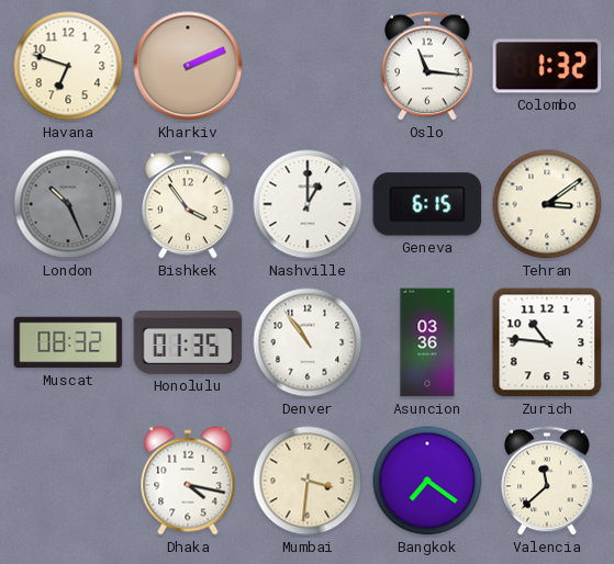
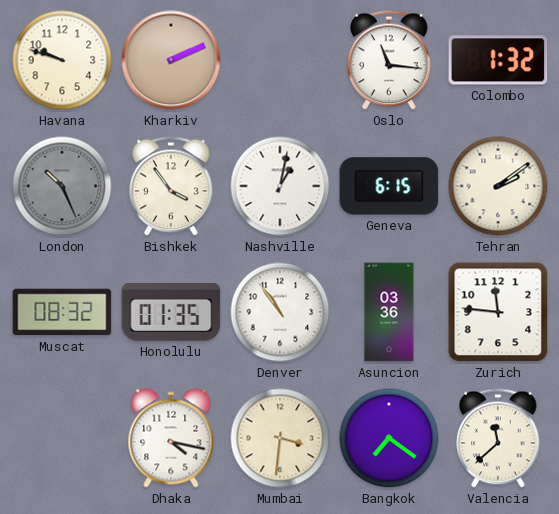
Havana: 6:48 -> 9:48 (62, 60)
Nashville: 1:00 -> 1:02 (280, 186)
Tehran: 3:09 -> 2:09 (498, 186)
Zurich: 10:46 -> 11:46 (498, 312)
